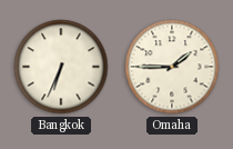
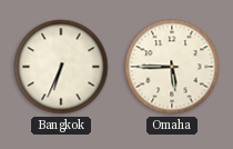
Omaha: 1:45 -> 5:45 (172, 67)
